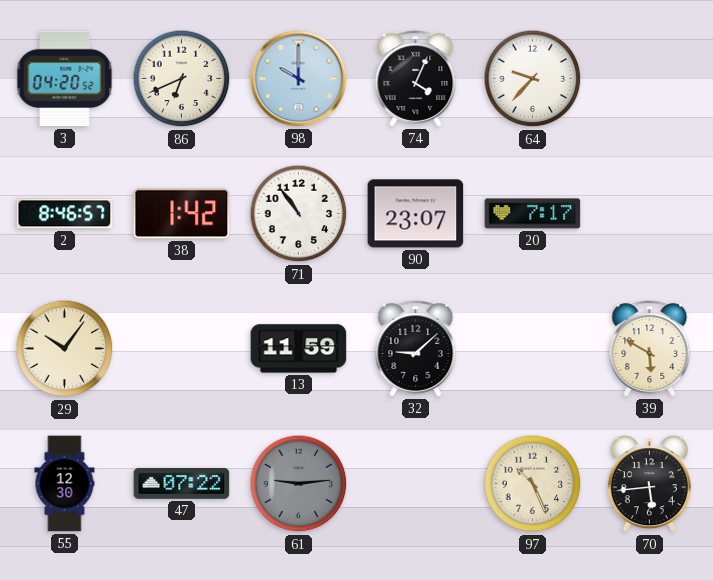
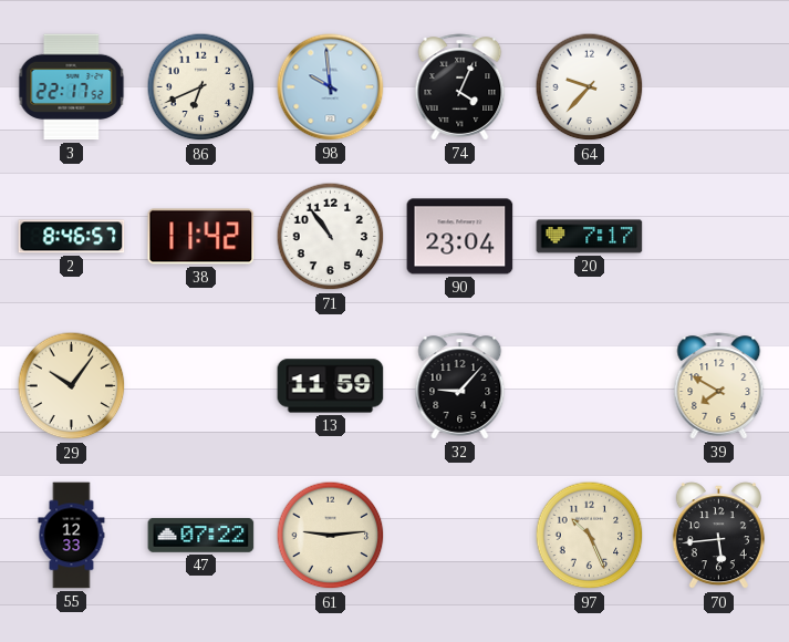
3: 04:20 -> 22:17 (72, 87)
98: 10:00 -> 9:59 (331, 87)
38: 1:42 -> 11:42 (201, 237)
90: 23:07 -> 23:04 (460, 237)
32: 9:08 -> 9:07 (460, 386)
39: 5:50 -> 7:50 (719, 386)
55: 12:30 -> 12:33 (72, 536)
61 dial: grey -> cream (331, 536)
